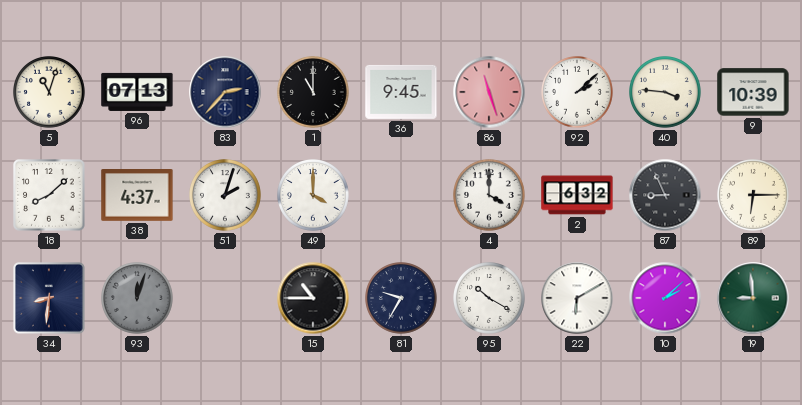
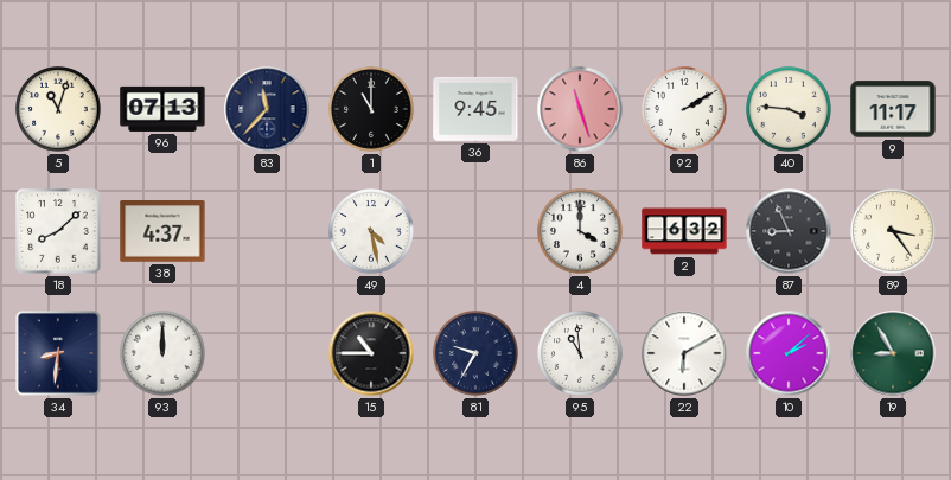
83: 2:37 -> 11:37 (267, 109)
92: 2:08 -> 2:10 (685, 110)
9: 10:39 -> 11:17 (893, 109)
51: 2:03 -> none (226, 196)
49: 4:00 -> 4:28 (372, 232)
89: 6:15 -> 3:24 (894, 232)
93: 12:03 -> 12:00 (164, 354)
93 dial: grey -> white (164, 354)
95: 10:20 -> 10:59 (581, 354)
19: 8:59 -> 8:55 (893, 353)
